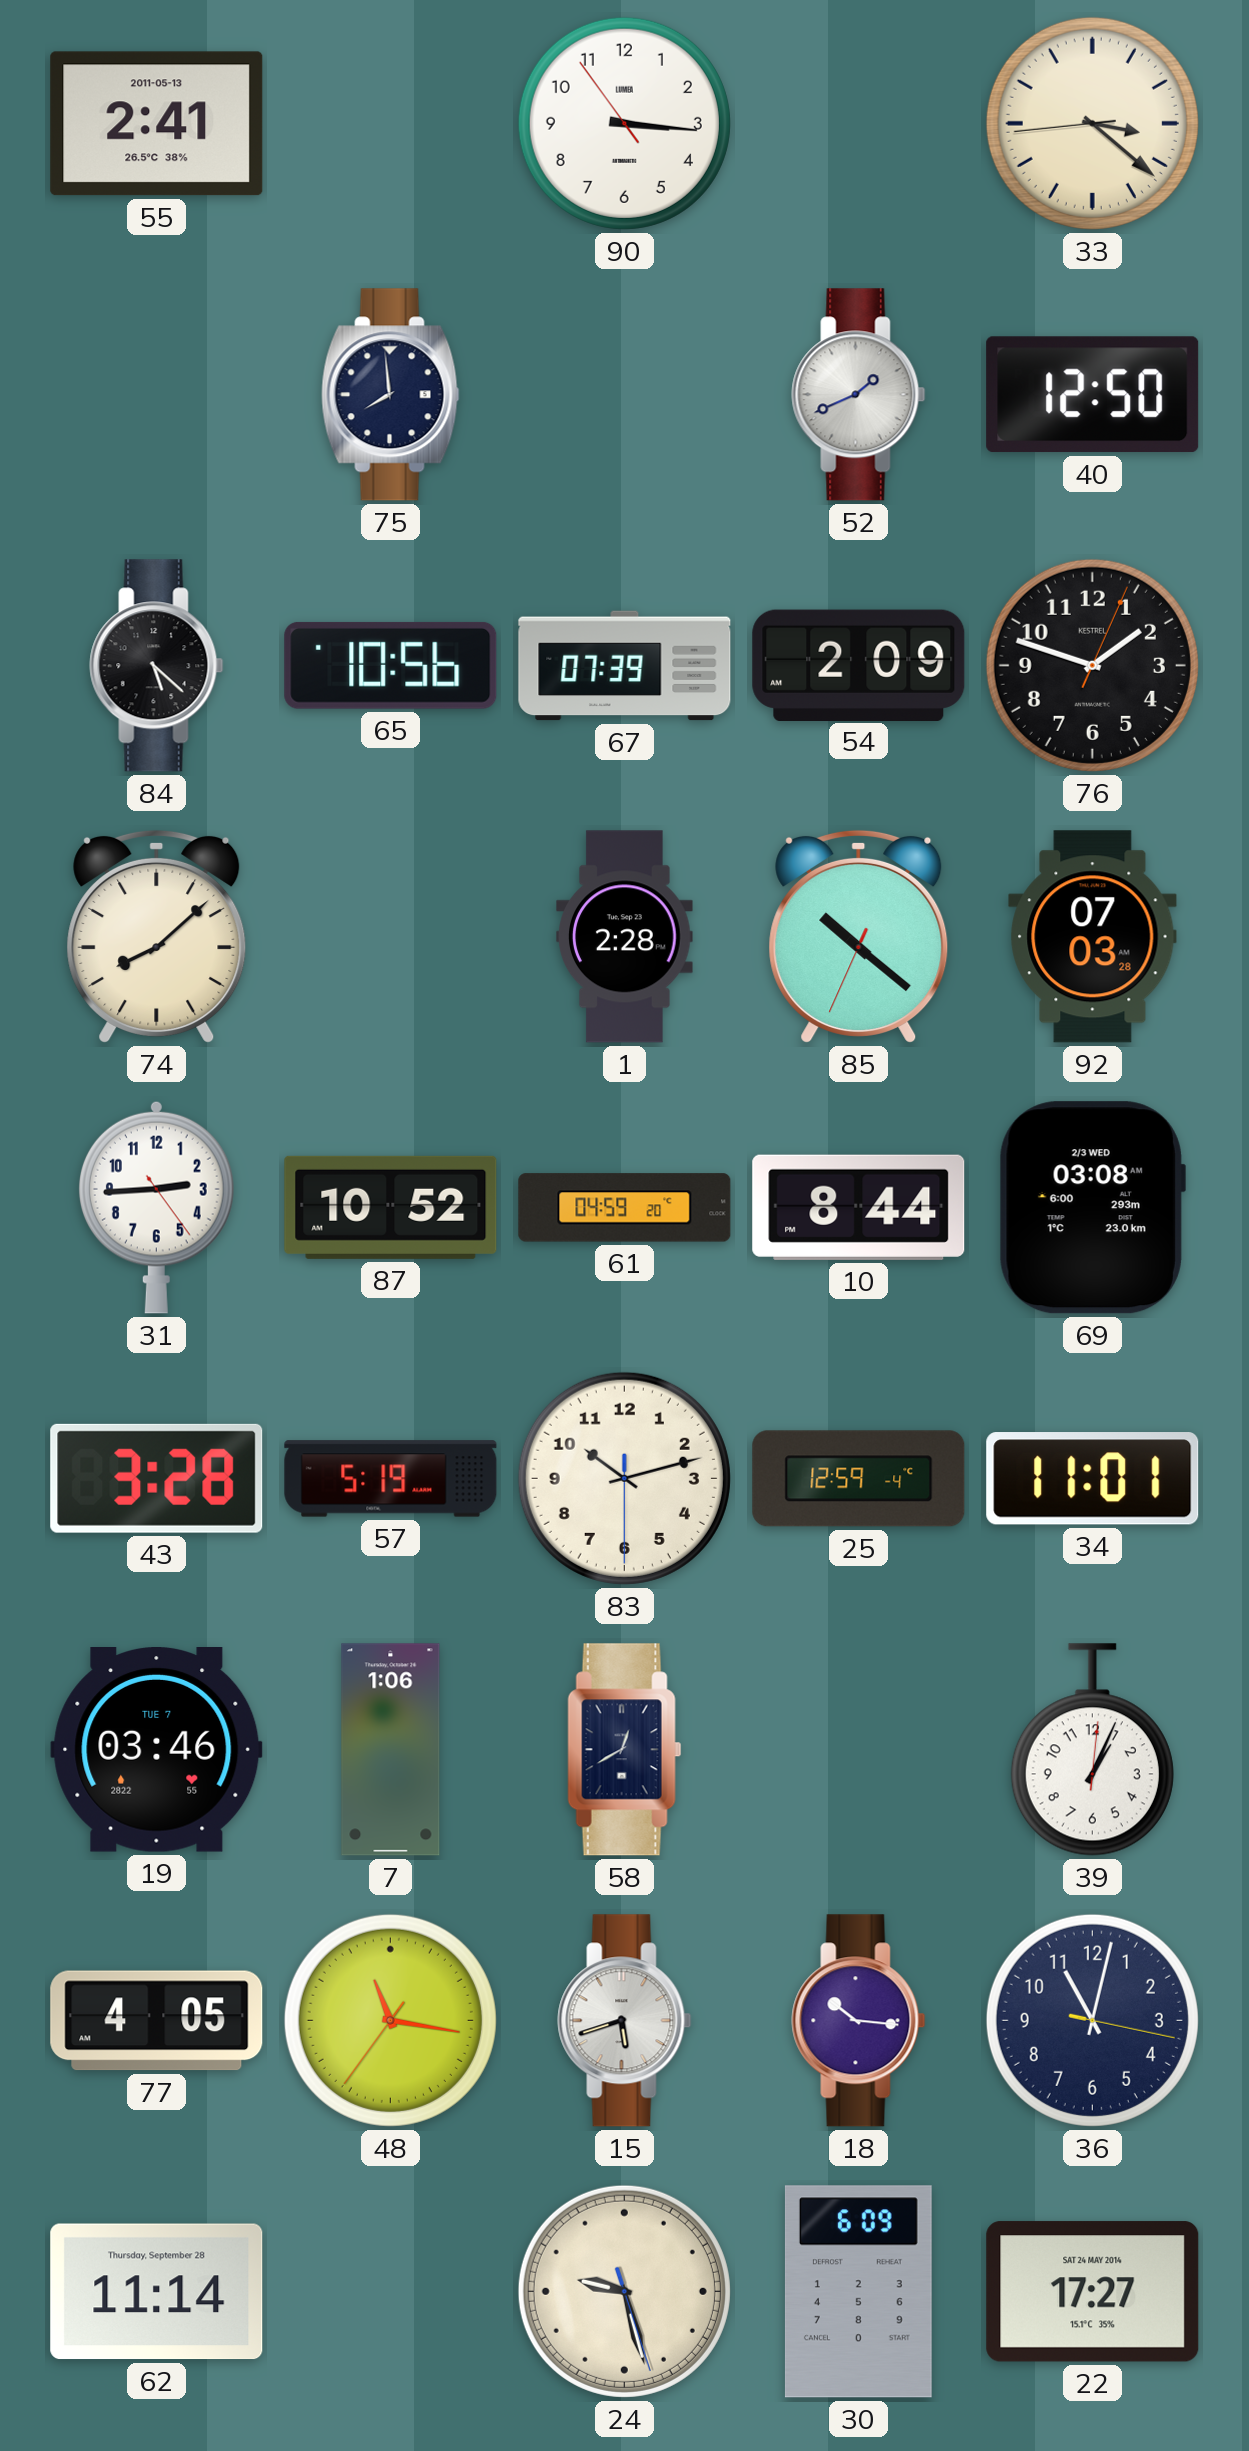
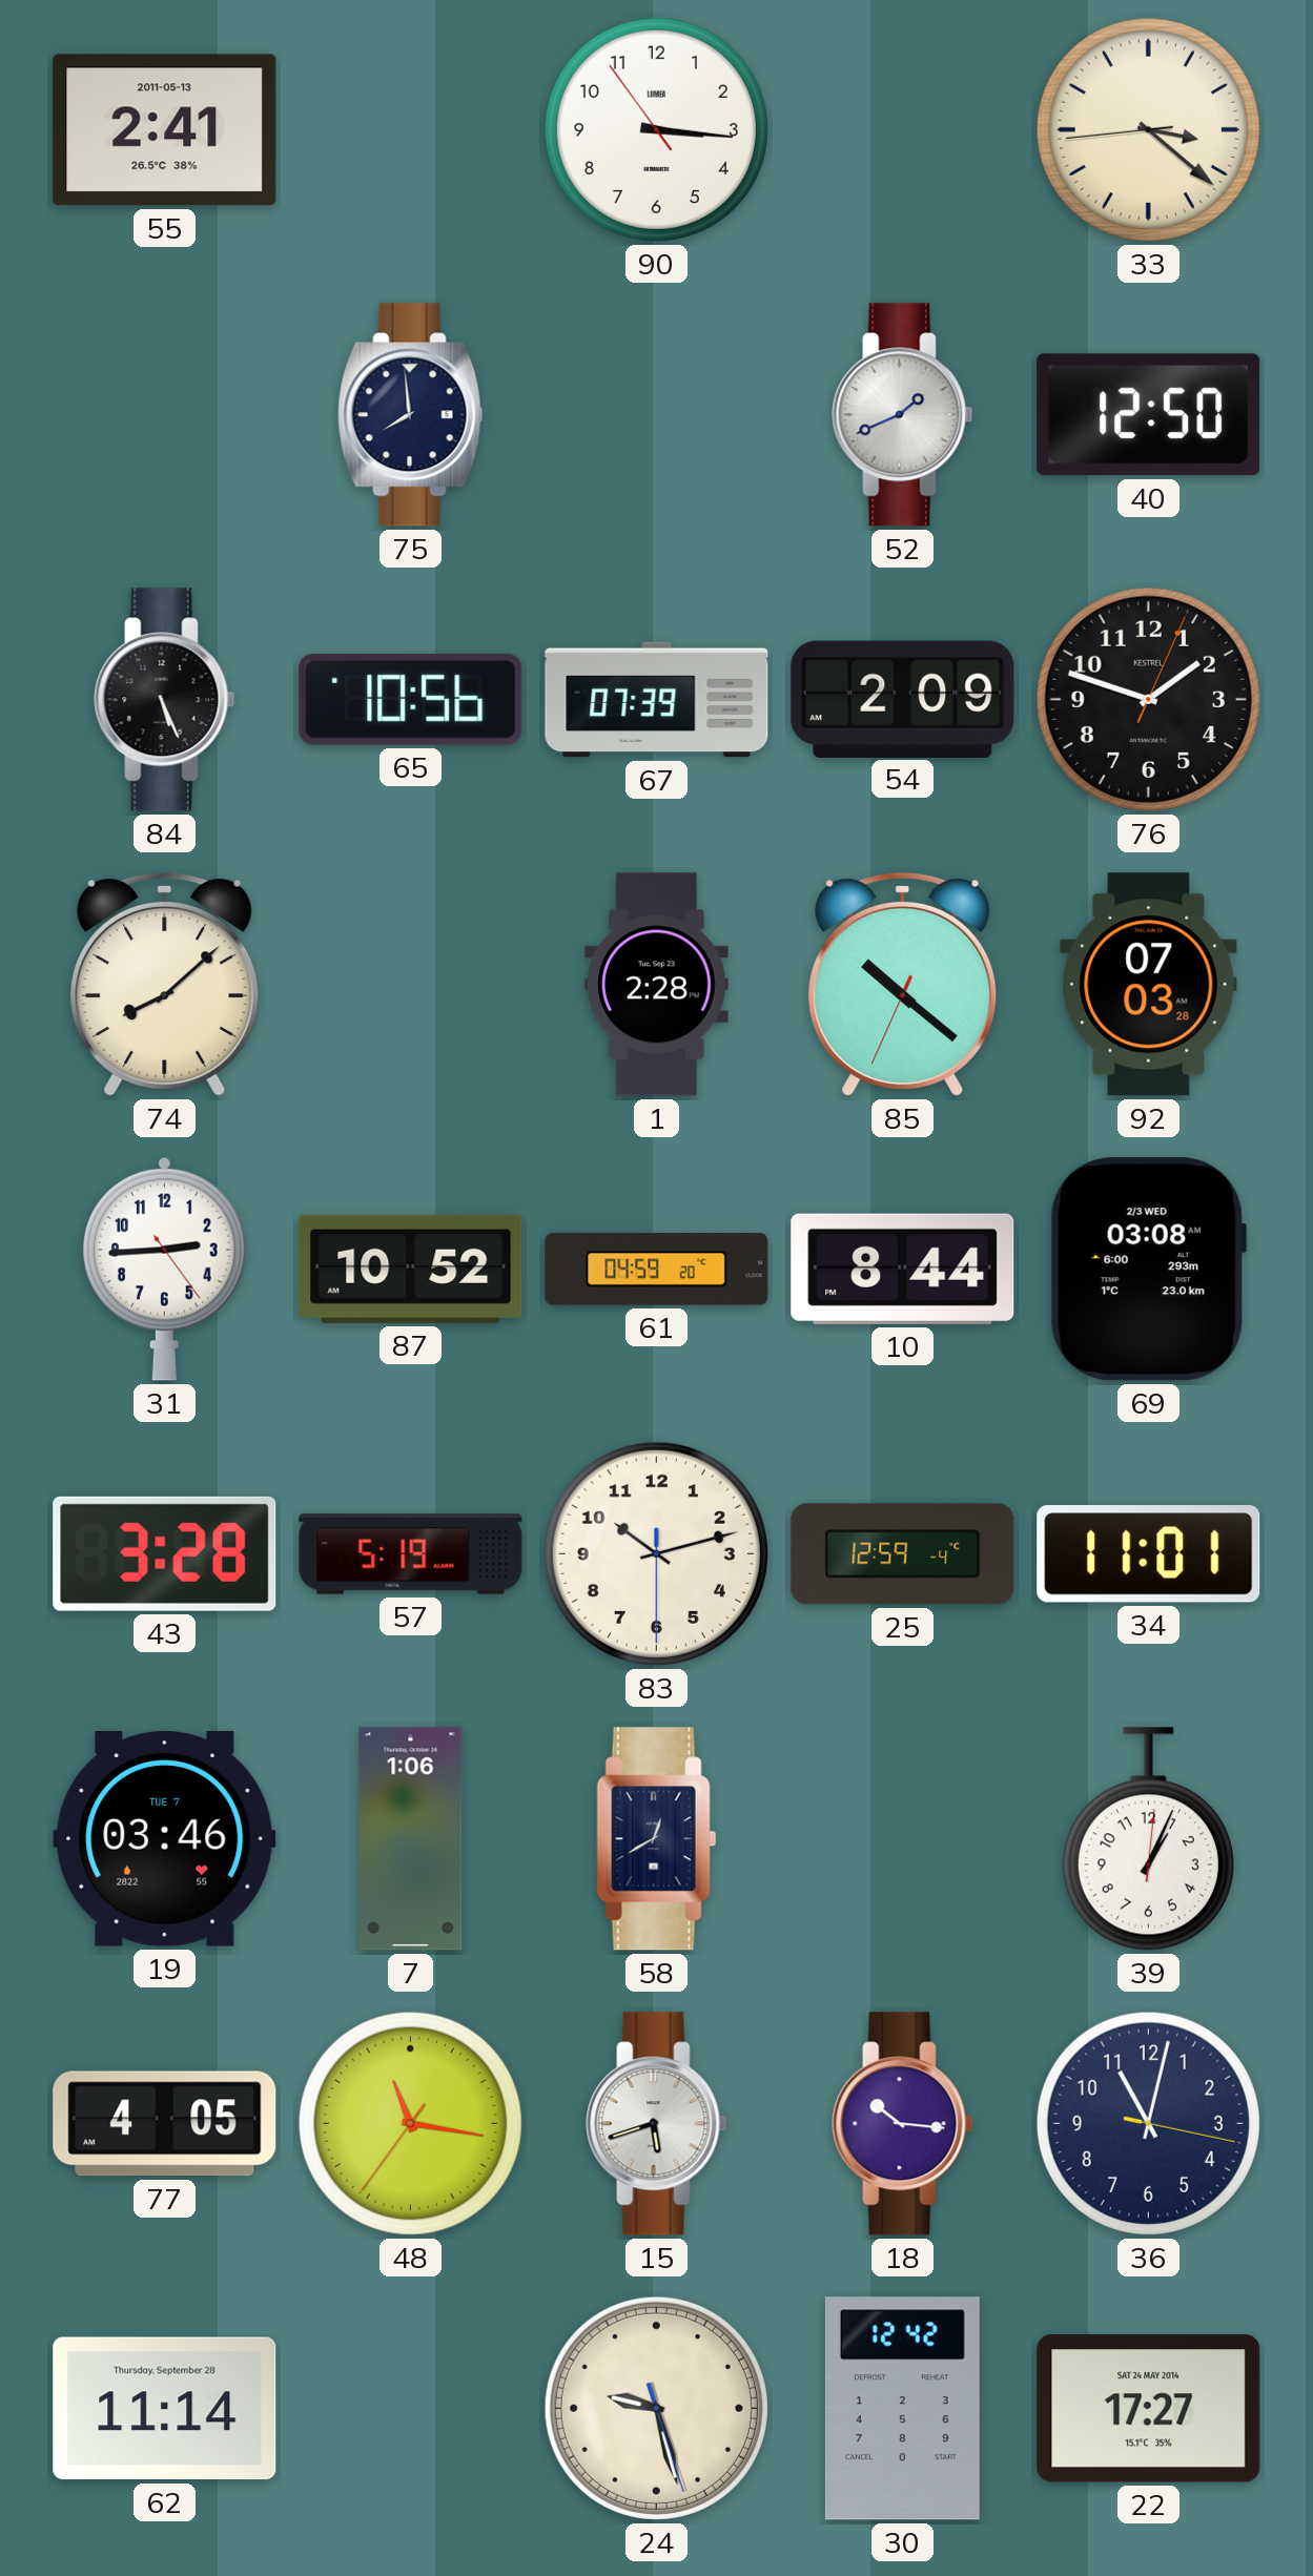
84: 5:22 -> 5:26 (165, 700)
30: 6:09 -> 12:42 (902, 2409)
